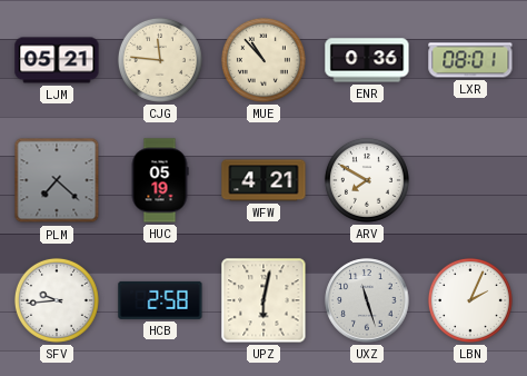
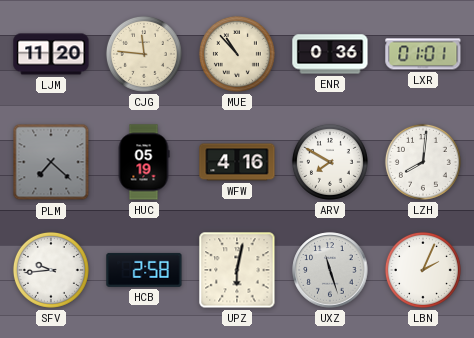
LJM: 05:21 -> 11:20 (51, 54)
LXR: 08:01 -> 01:01 (423, 54)
WFW: 4:21 -> 4:16 (237, 162)
LZH: none -> 8:01 (423, 162)
